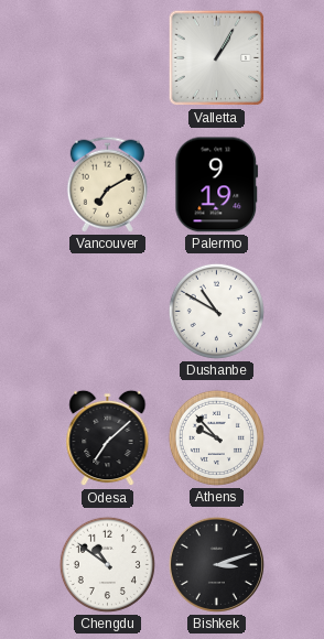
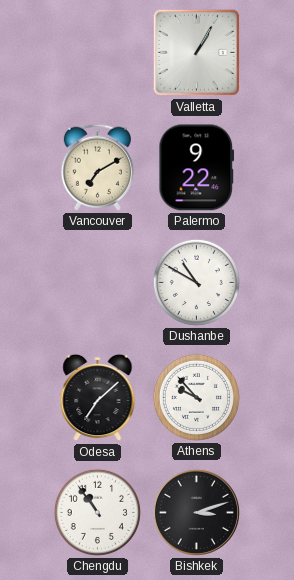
Palermo: 9:19 -> 9:22 (197, 168)
Chengdu: 10:51 -> 10:54 (97, 512)
